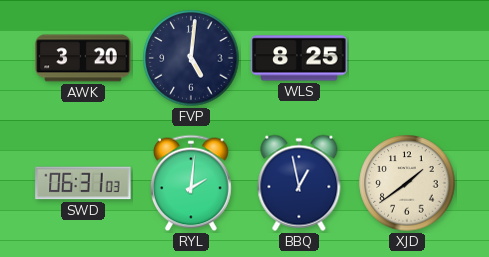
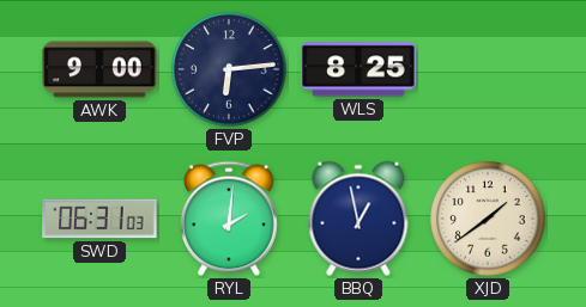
AWK: 3:20 -> 9:00 (99, 69)
FVP: 5:01 -> 6:14 (229, 69)
